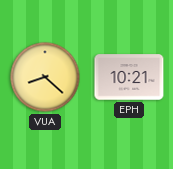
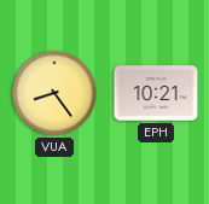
VUA: 8:22 -> 8:24 (54, 93)
